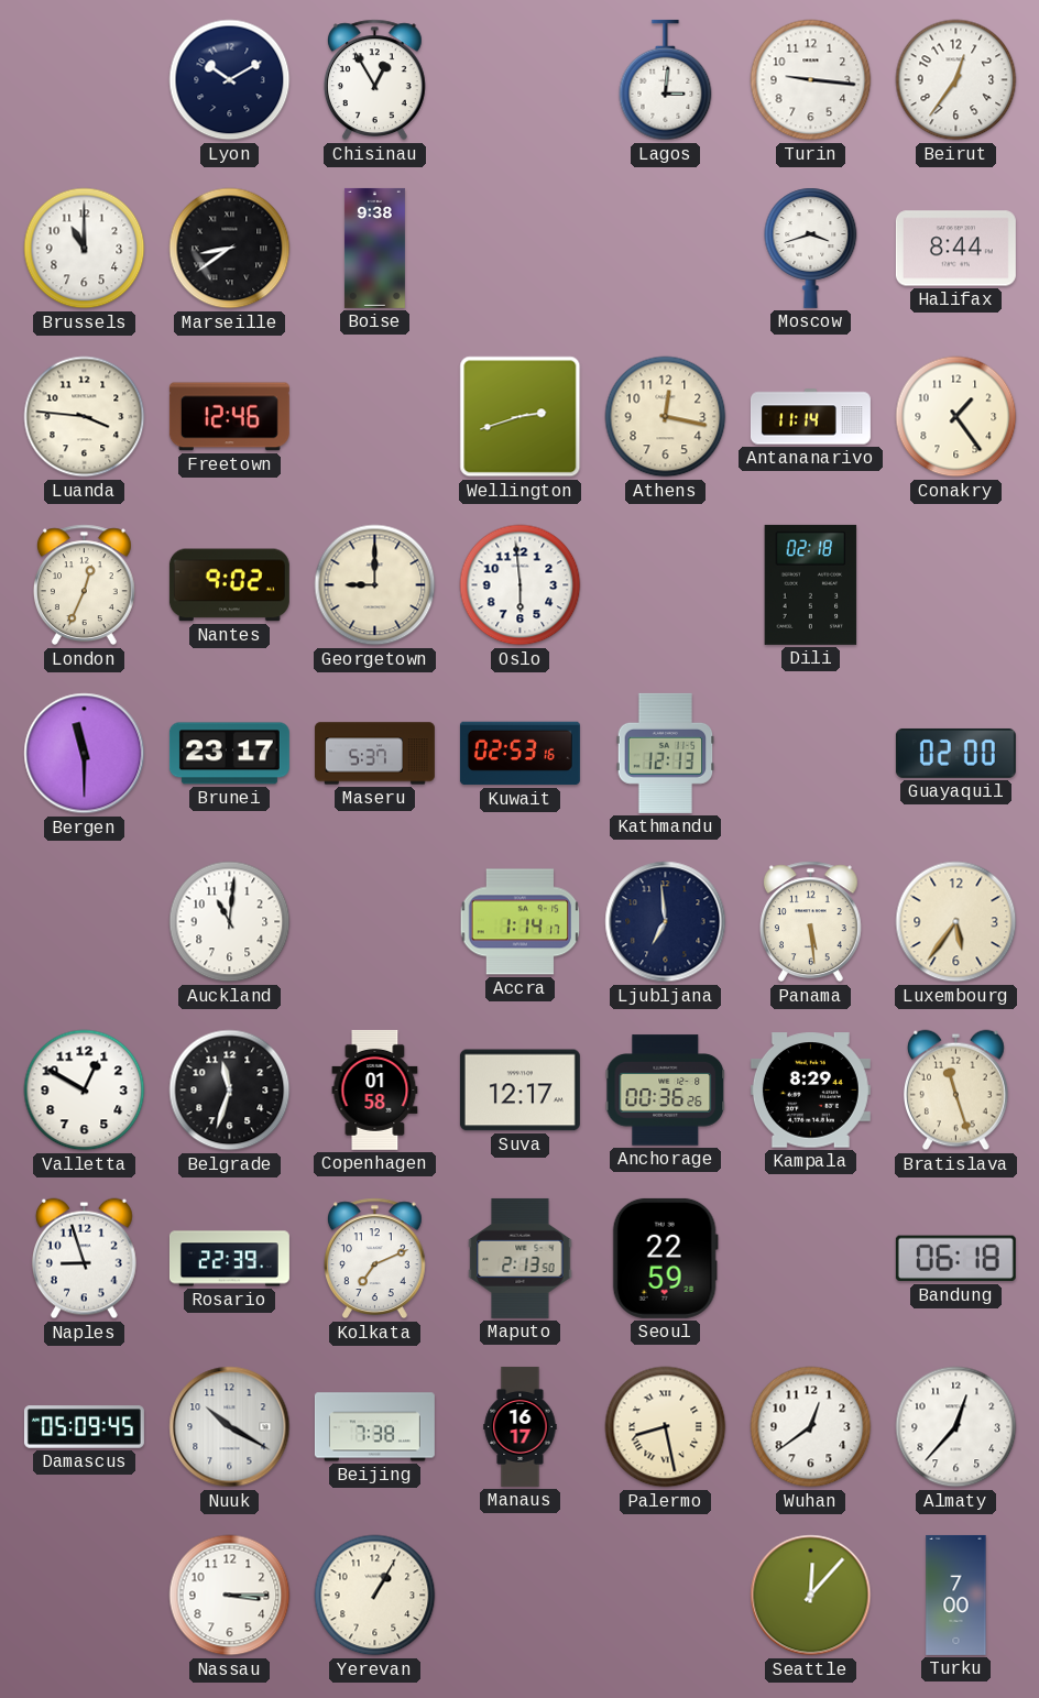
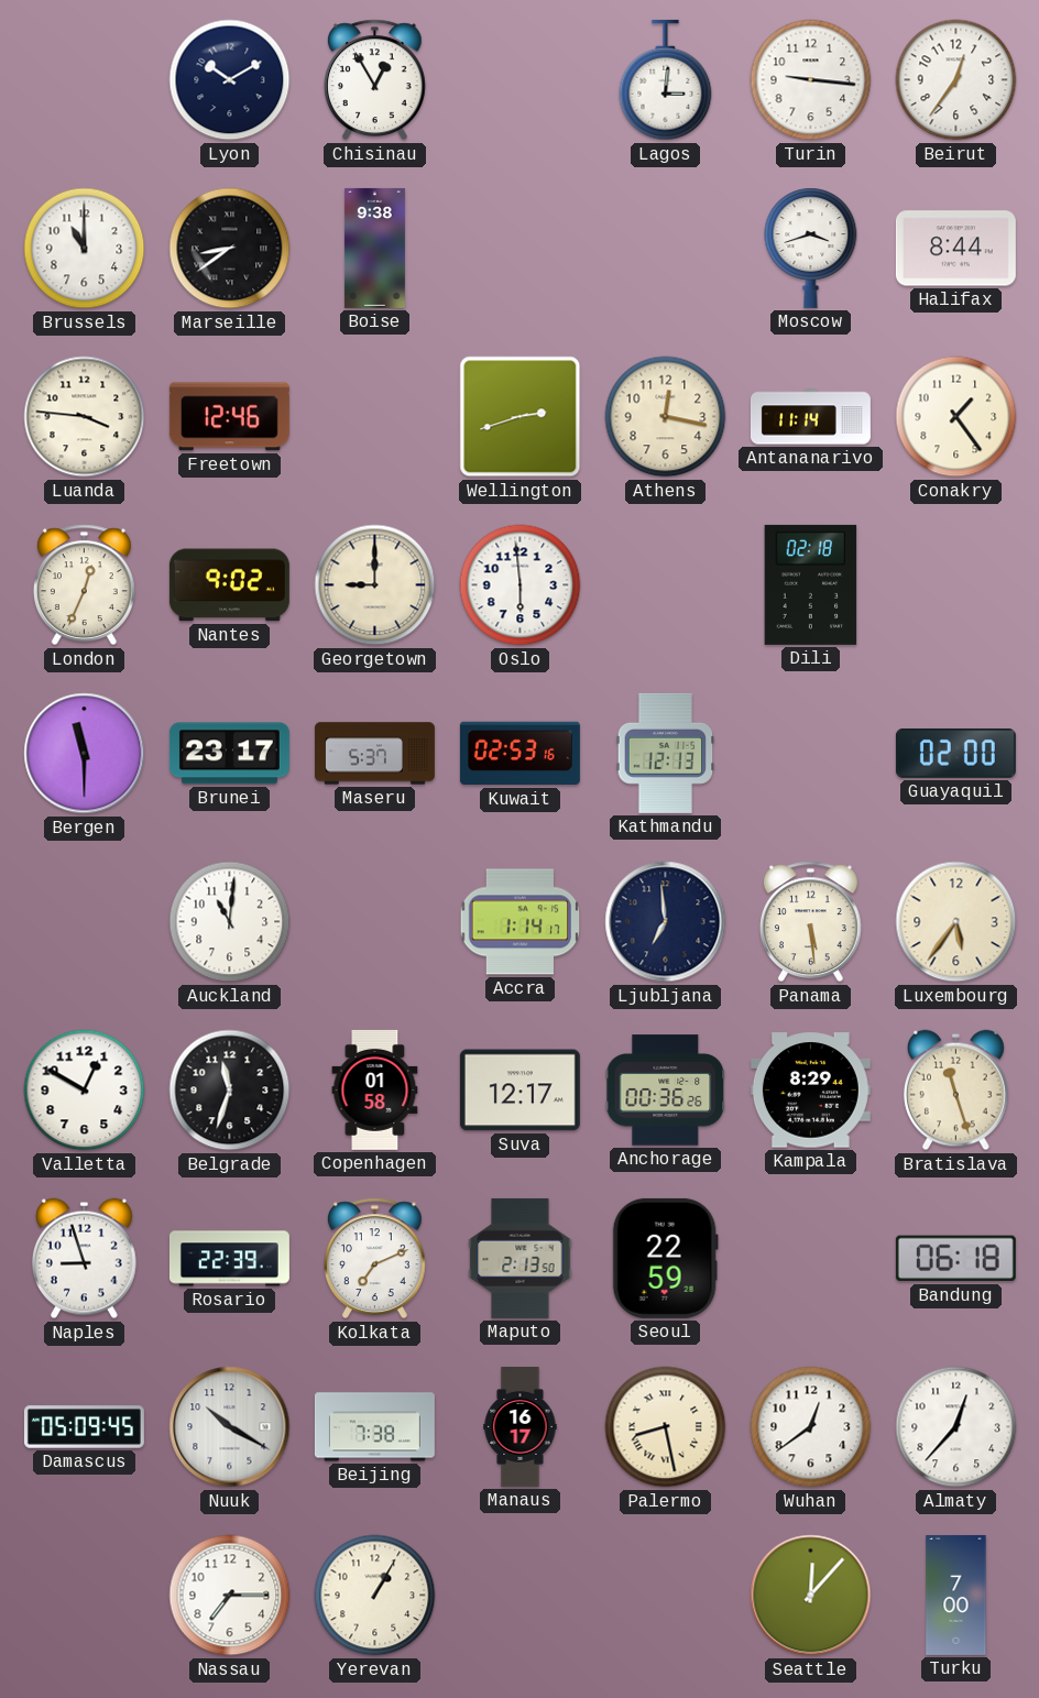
Nassau: 3:15 -> 7:15 (230, 1596)
